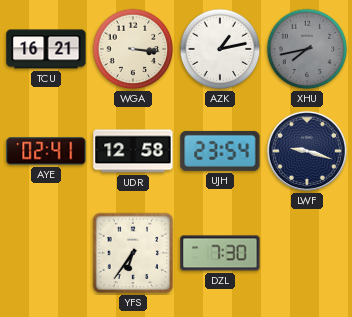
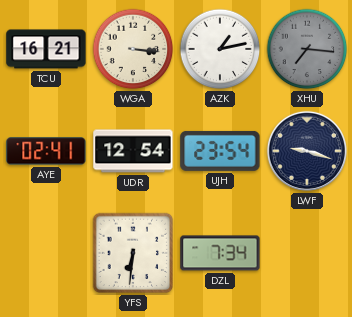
XHU: 7:43 -> 7:16 (307, 49)
UDR: 12:58 -> 12:54 (133, 151)
YFS: 6:36 -> 6:31 (133, 253)
DZL: 7:30 -> 7:34 (220, 253)
